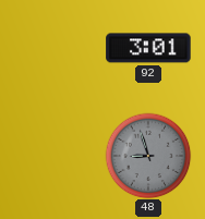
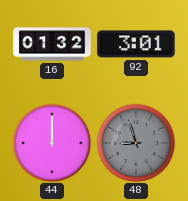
16: none -> 01:32 (52, 44)
44: none -> 12:00 (52, 143)
